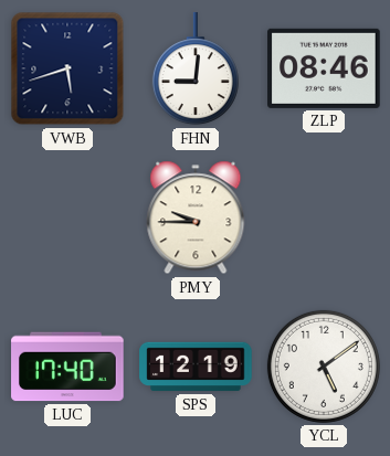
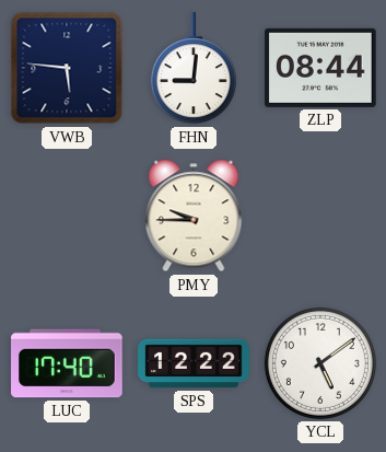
VWB: 5:42 -> 5:46 (67, 68)
ZLP: 08:46 -> 08:44 (320, 68)
SPS: 12:19 -> 12:22 (194, 363)
